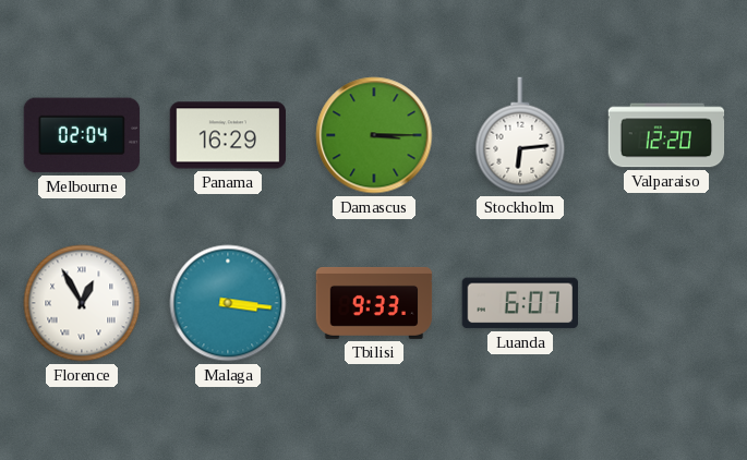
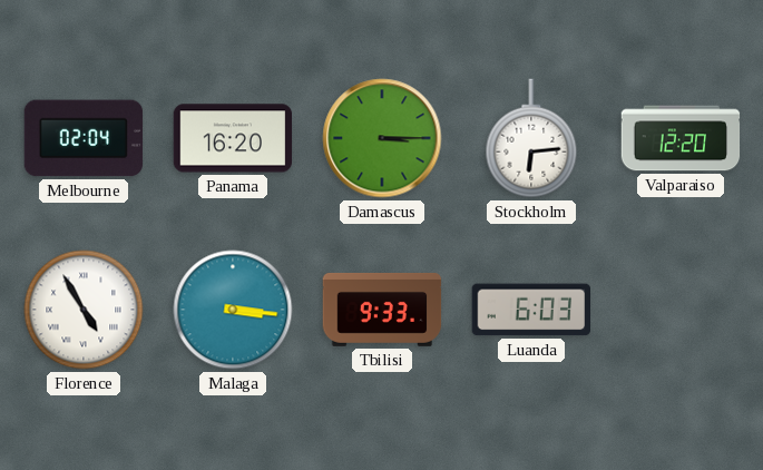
Panama: 16:29 -> 16:20 (233, 138)
Florence: 12:55 -> 4:55 (84, 310)
Luanda: 6:07 -> 6:03 (530, 310)
